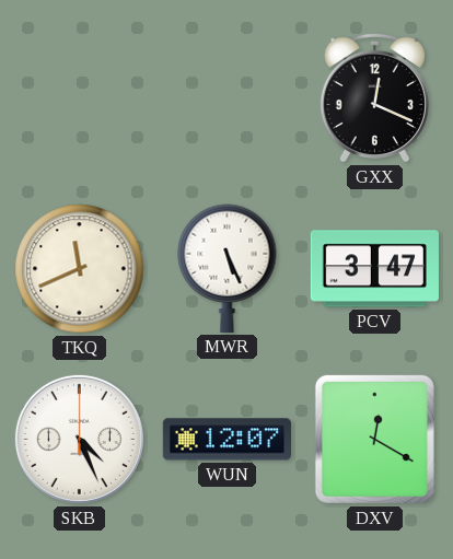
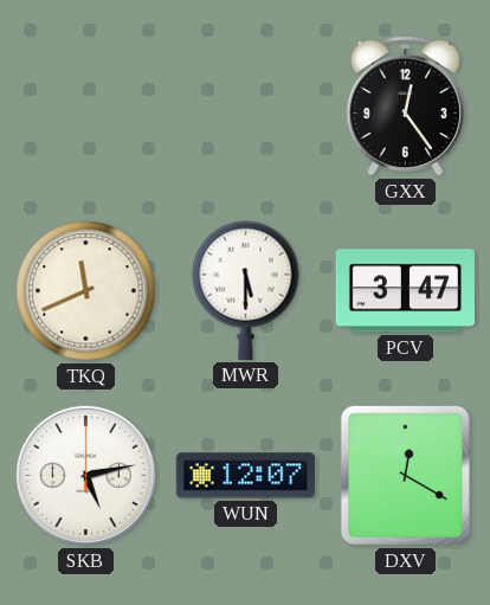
GXX: 12:19 -> 12:24 (405, 105)
MWR: 5:26 -> 5:30 (246, 290)
SKB: 4:26 -> 5:13 (85, 475)
